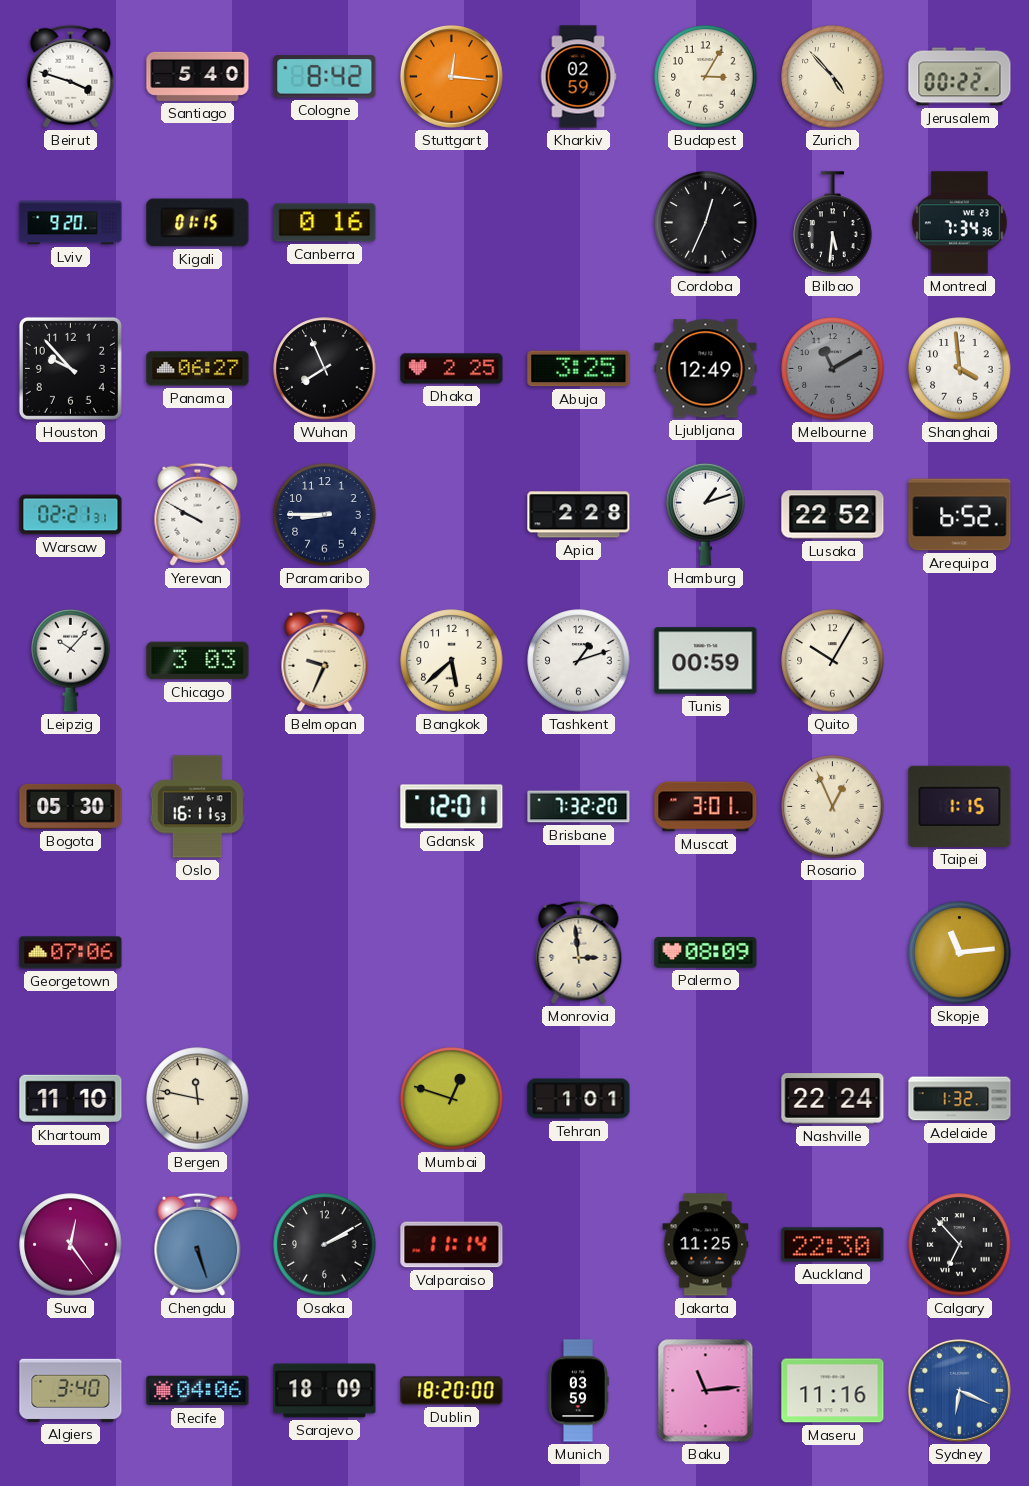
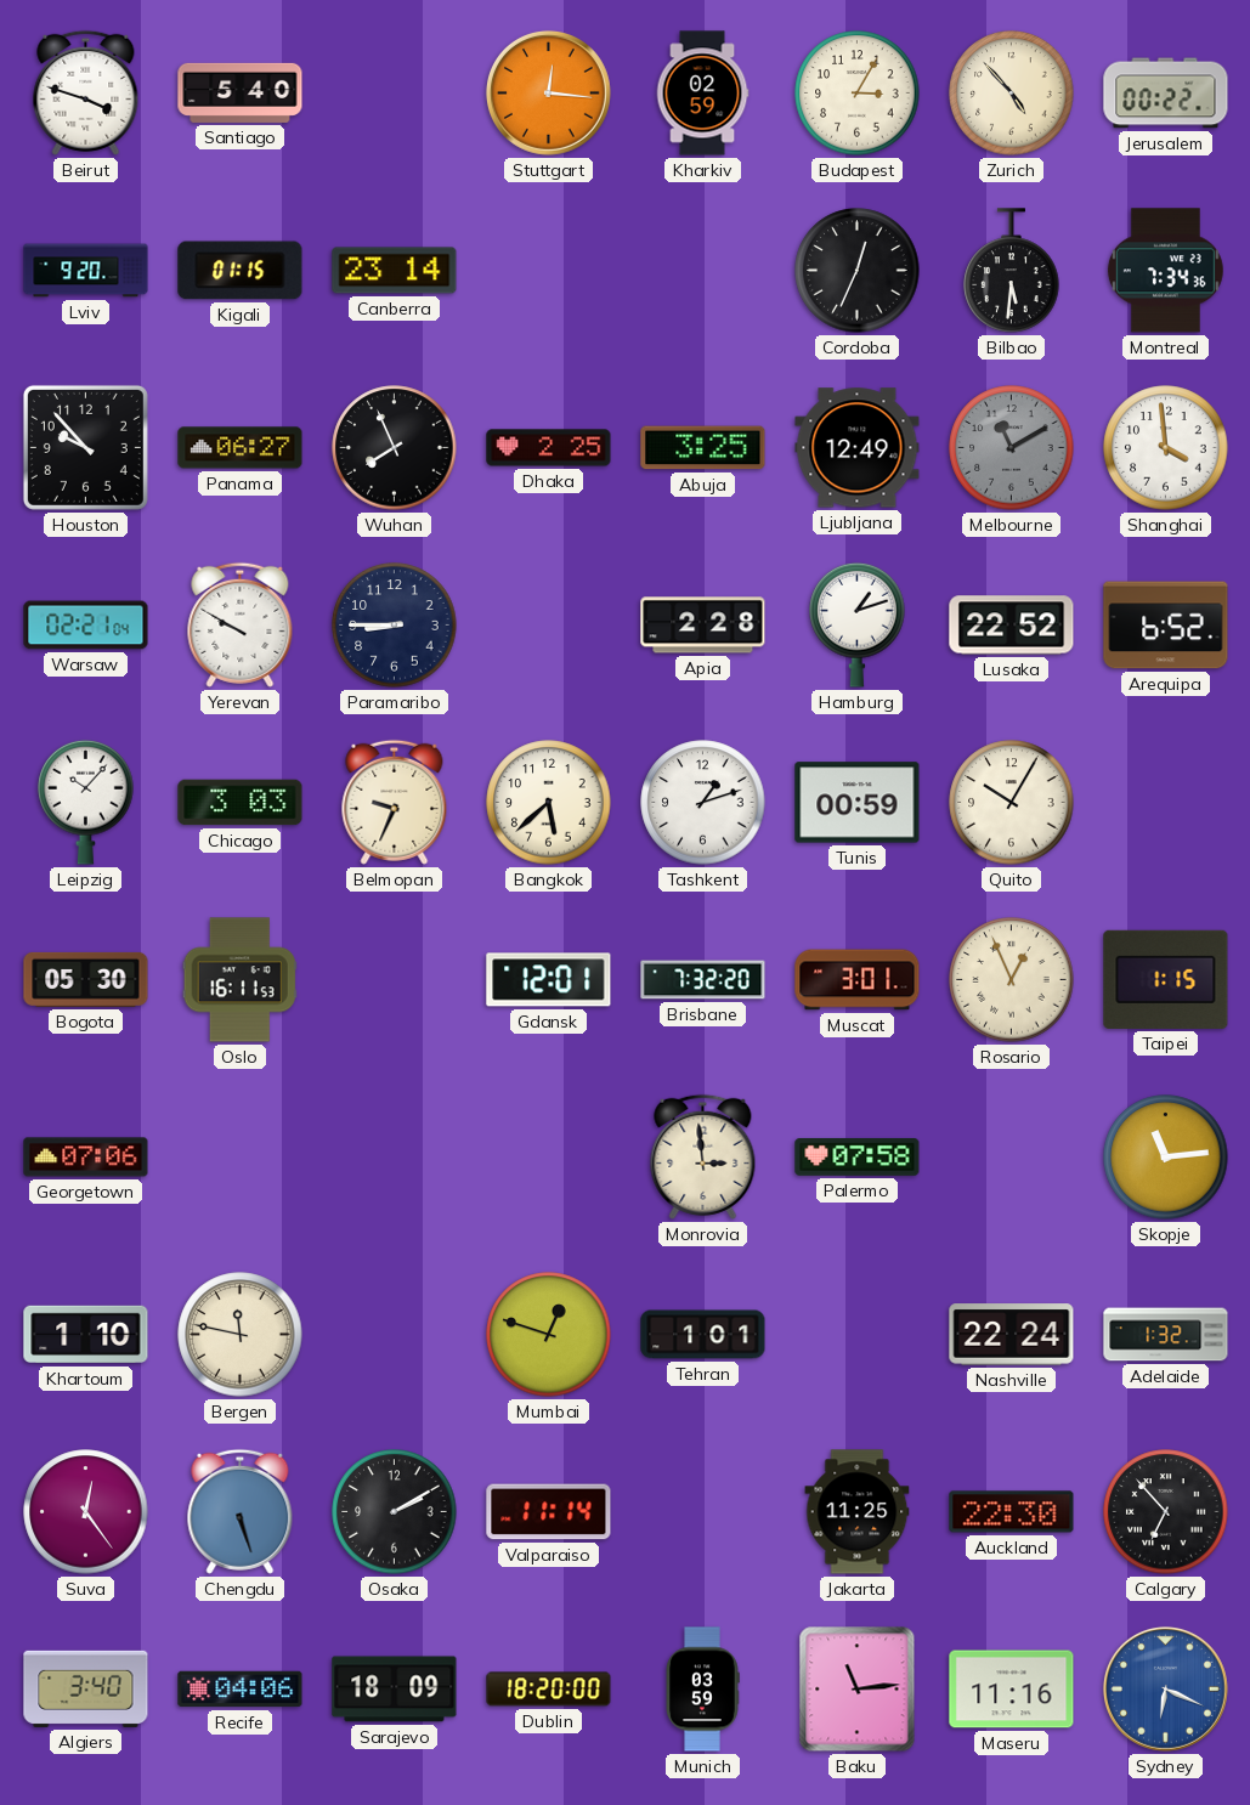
Cologne: 8:42 -> none (325, 77)
Canberra: 0:16 -> 23:14 (395, 271)
Warsaw: 02:21:31 -> 02:21:04 (86, 626)
Palermo: 08:09 -> 07:58 (858, 1156)
Khartoum: 11:10 -> 1:10 (86, 1335)
